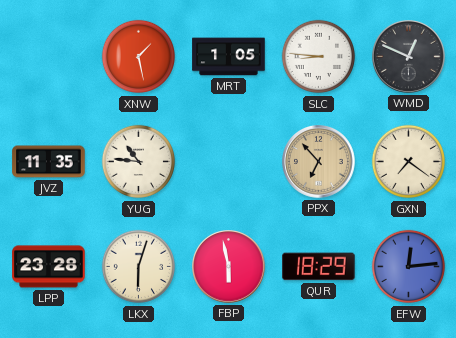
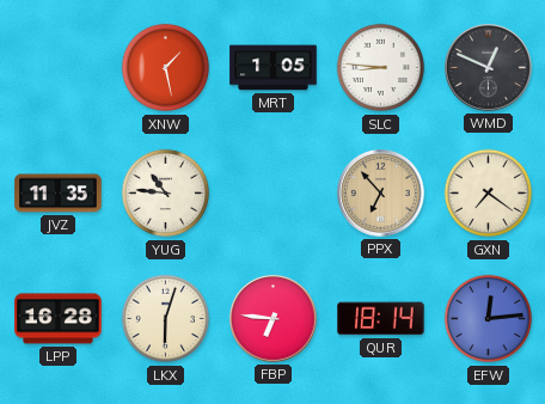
LPP: 23:28 -> 16:28 (59, 319)
FBP: 5:58 -> 6:46 (274, 319)
QUR: 18:29 -> 18:14 (381, 319)
